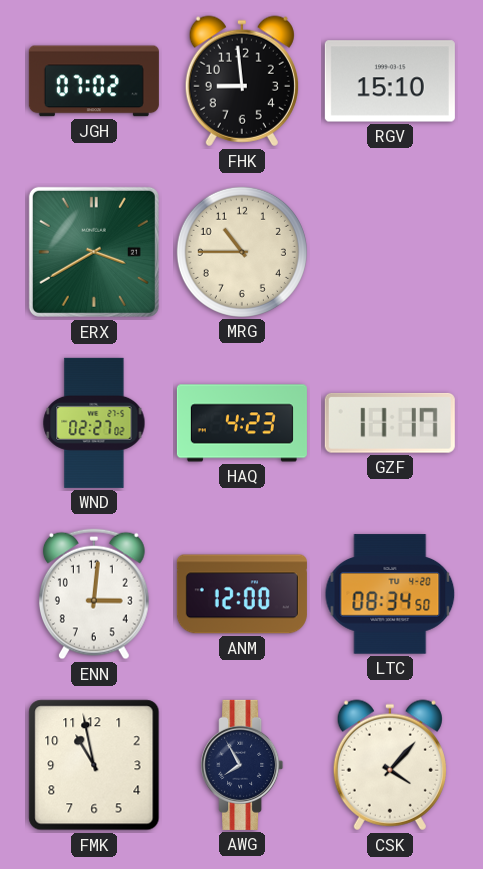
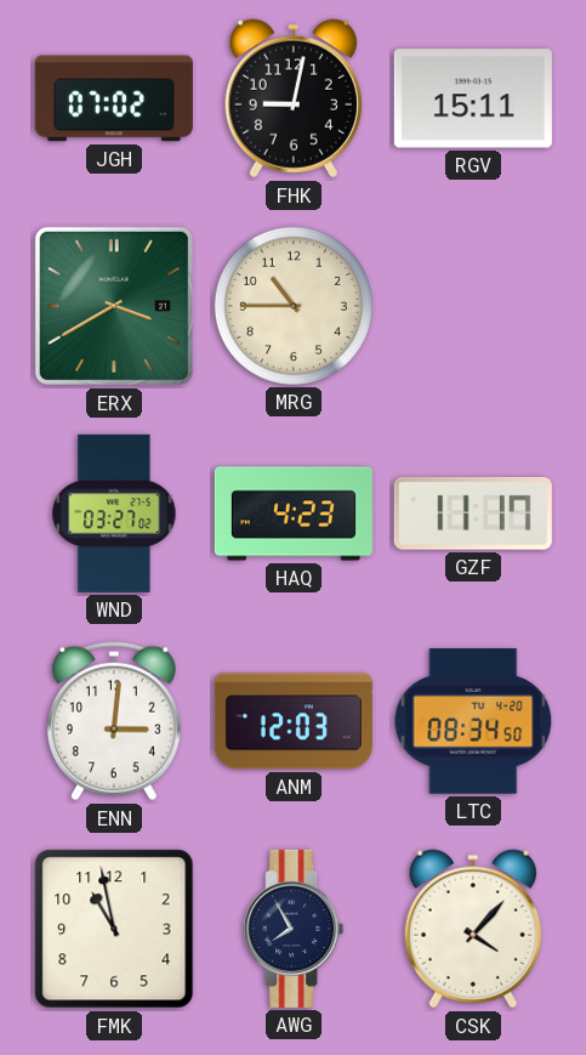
FHK: 8:59 -> 9:02 (294, 98)
RGV: 15:10 -> 15:11 (473, 98)
WND: 02:27 -> 03:27 (114, 514)
ANM: 12:00 -> 12:03 (294, 721)
